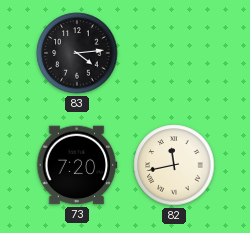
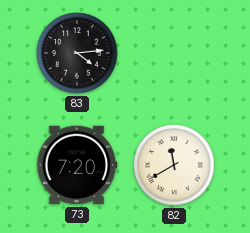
82: 11:43 -> 11:40 (174, 165)
